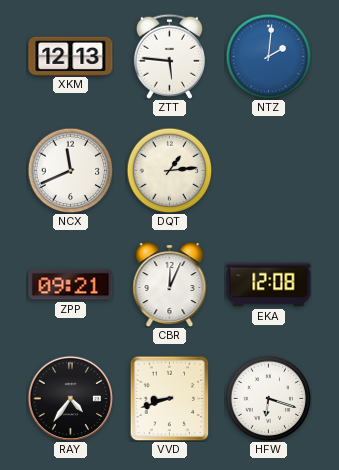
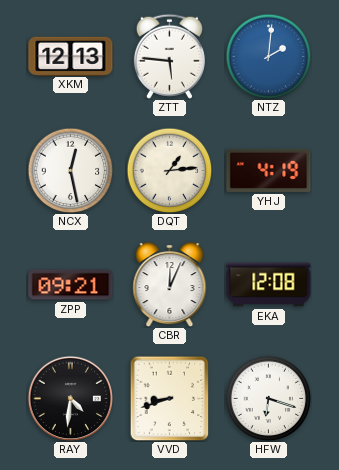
NCX: 11:41 -> 12:28 (70, 170)
YHJ: none -> 4:19 (269, 170)
RAY: 4:36 -> 4:31 (70, 398)
